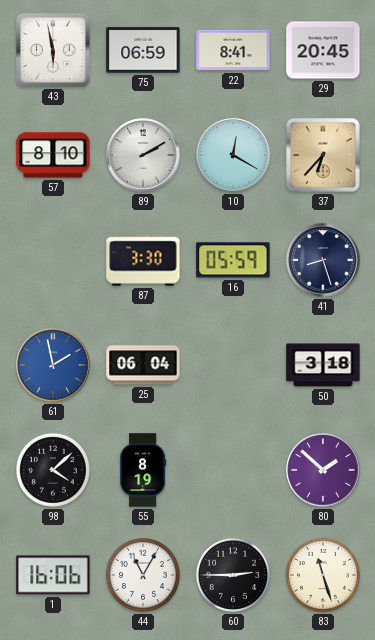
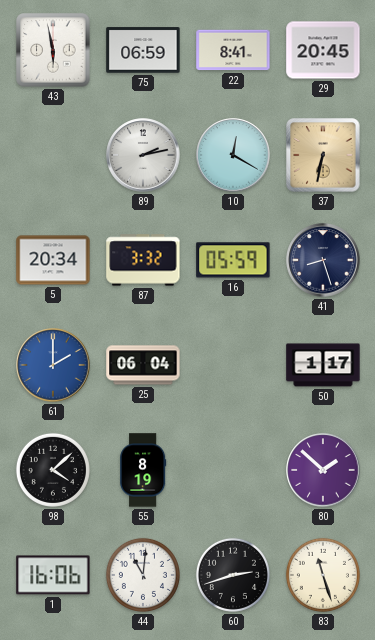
57: 8:10 -> none (53, 155)
89: 2:10 -> 2:13 (143, 155)
37: 6:37 -> 6:32 (323, 155)
5: none -> 20:34 (53, 260)
87: 3:30 -> 3:32 (143, 260)
61: 1:58 -> 2:00 (53, 365)
50: 3:18 -> 1:17 (323, 365)
44: 11:05 -> 11:01 (143, 575)
60: 2:45 -> 2:42 (233, 575)
